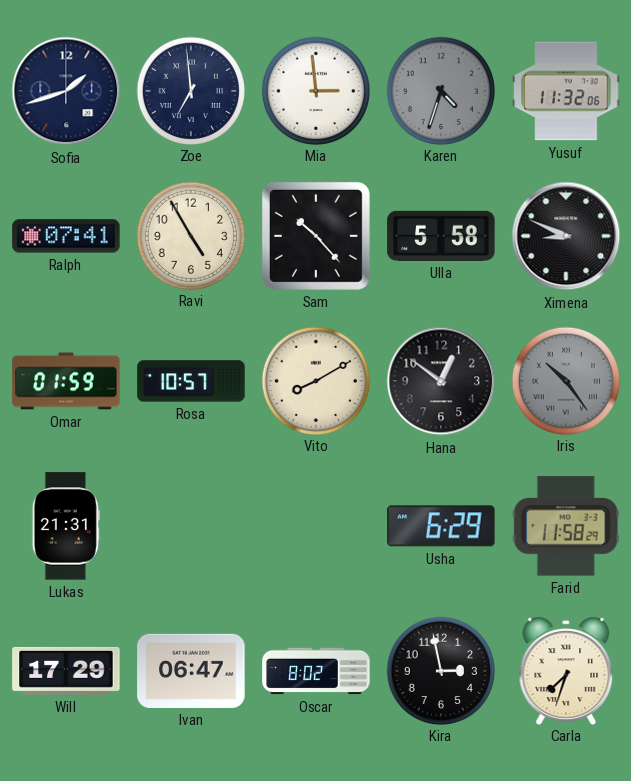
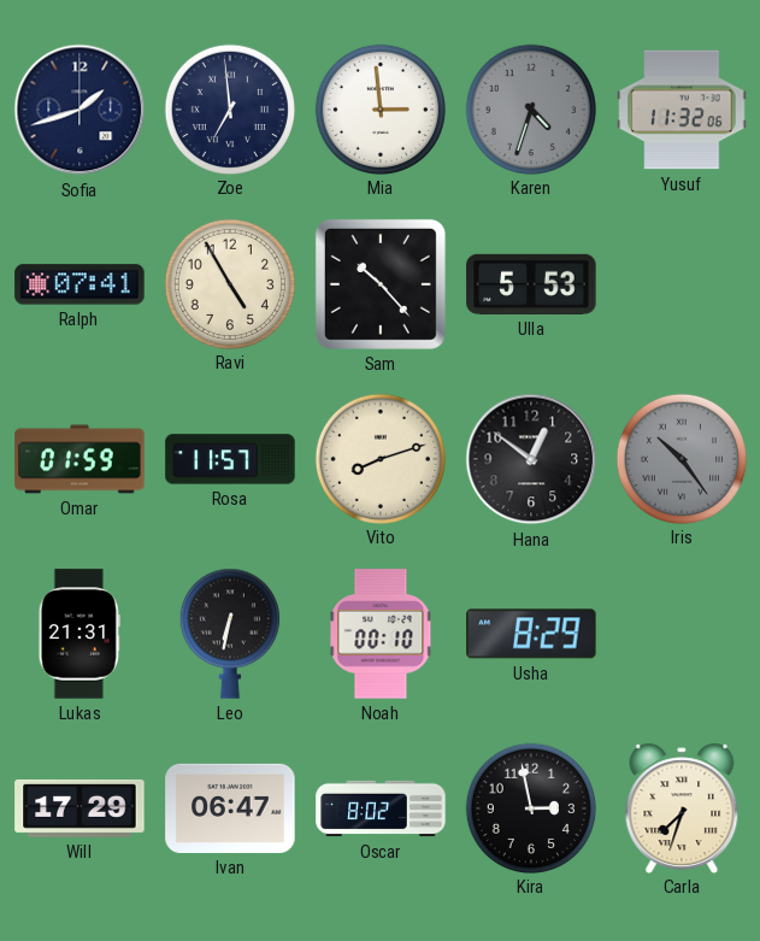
Ulla: 5:58 -> 5:53 (531, 284)
Ximena: 8:49 -> none (566, 236)
Rosa: 10:57 -> 11:57 (230, 459)
Vito: 8:10 -> 8:12 (379, 458)
Leo: none -> 6:32 (230, 634)
Noah: none -> 00:10 (381, 634)
Usha: 6:29 -> 8:29 (531, 634)
Farid: 11:58 -> none (566, 526)
